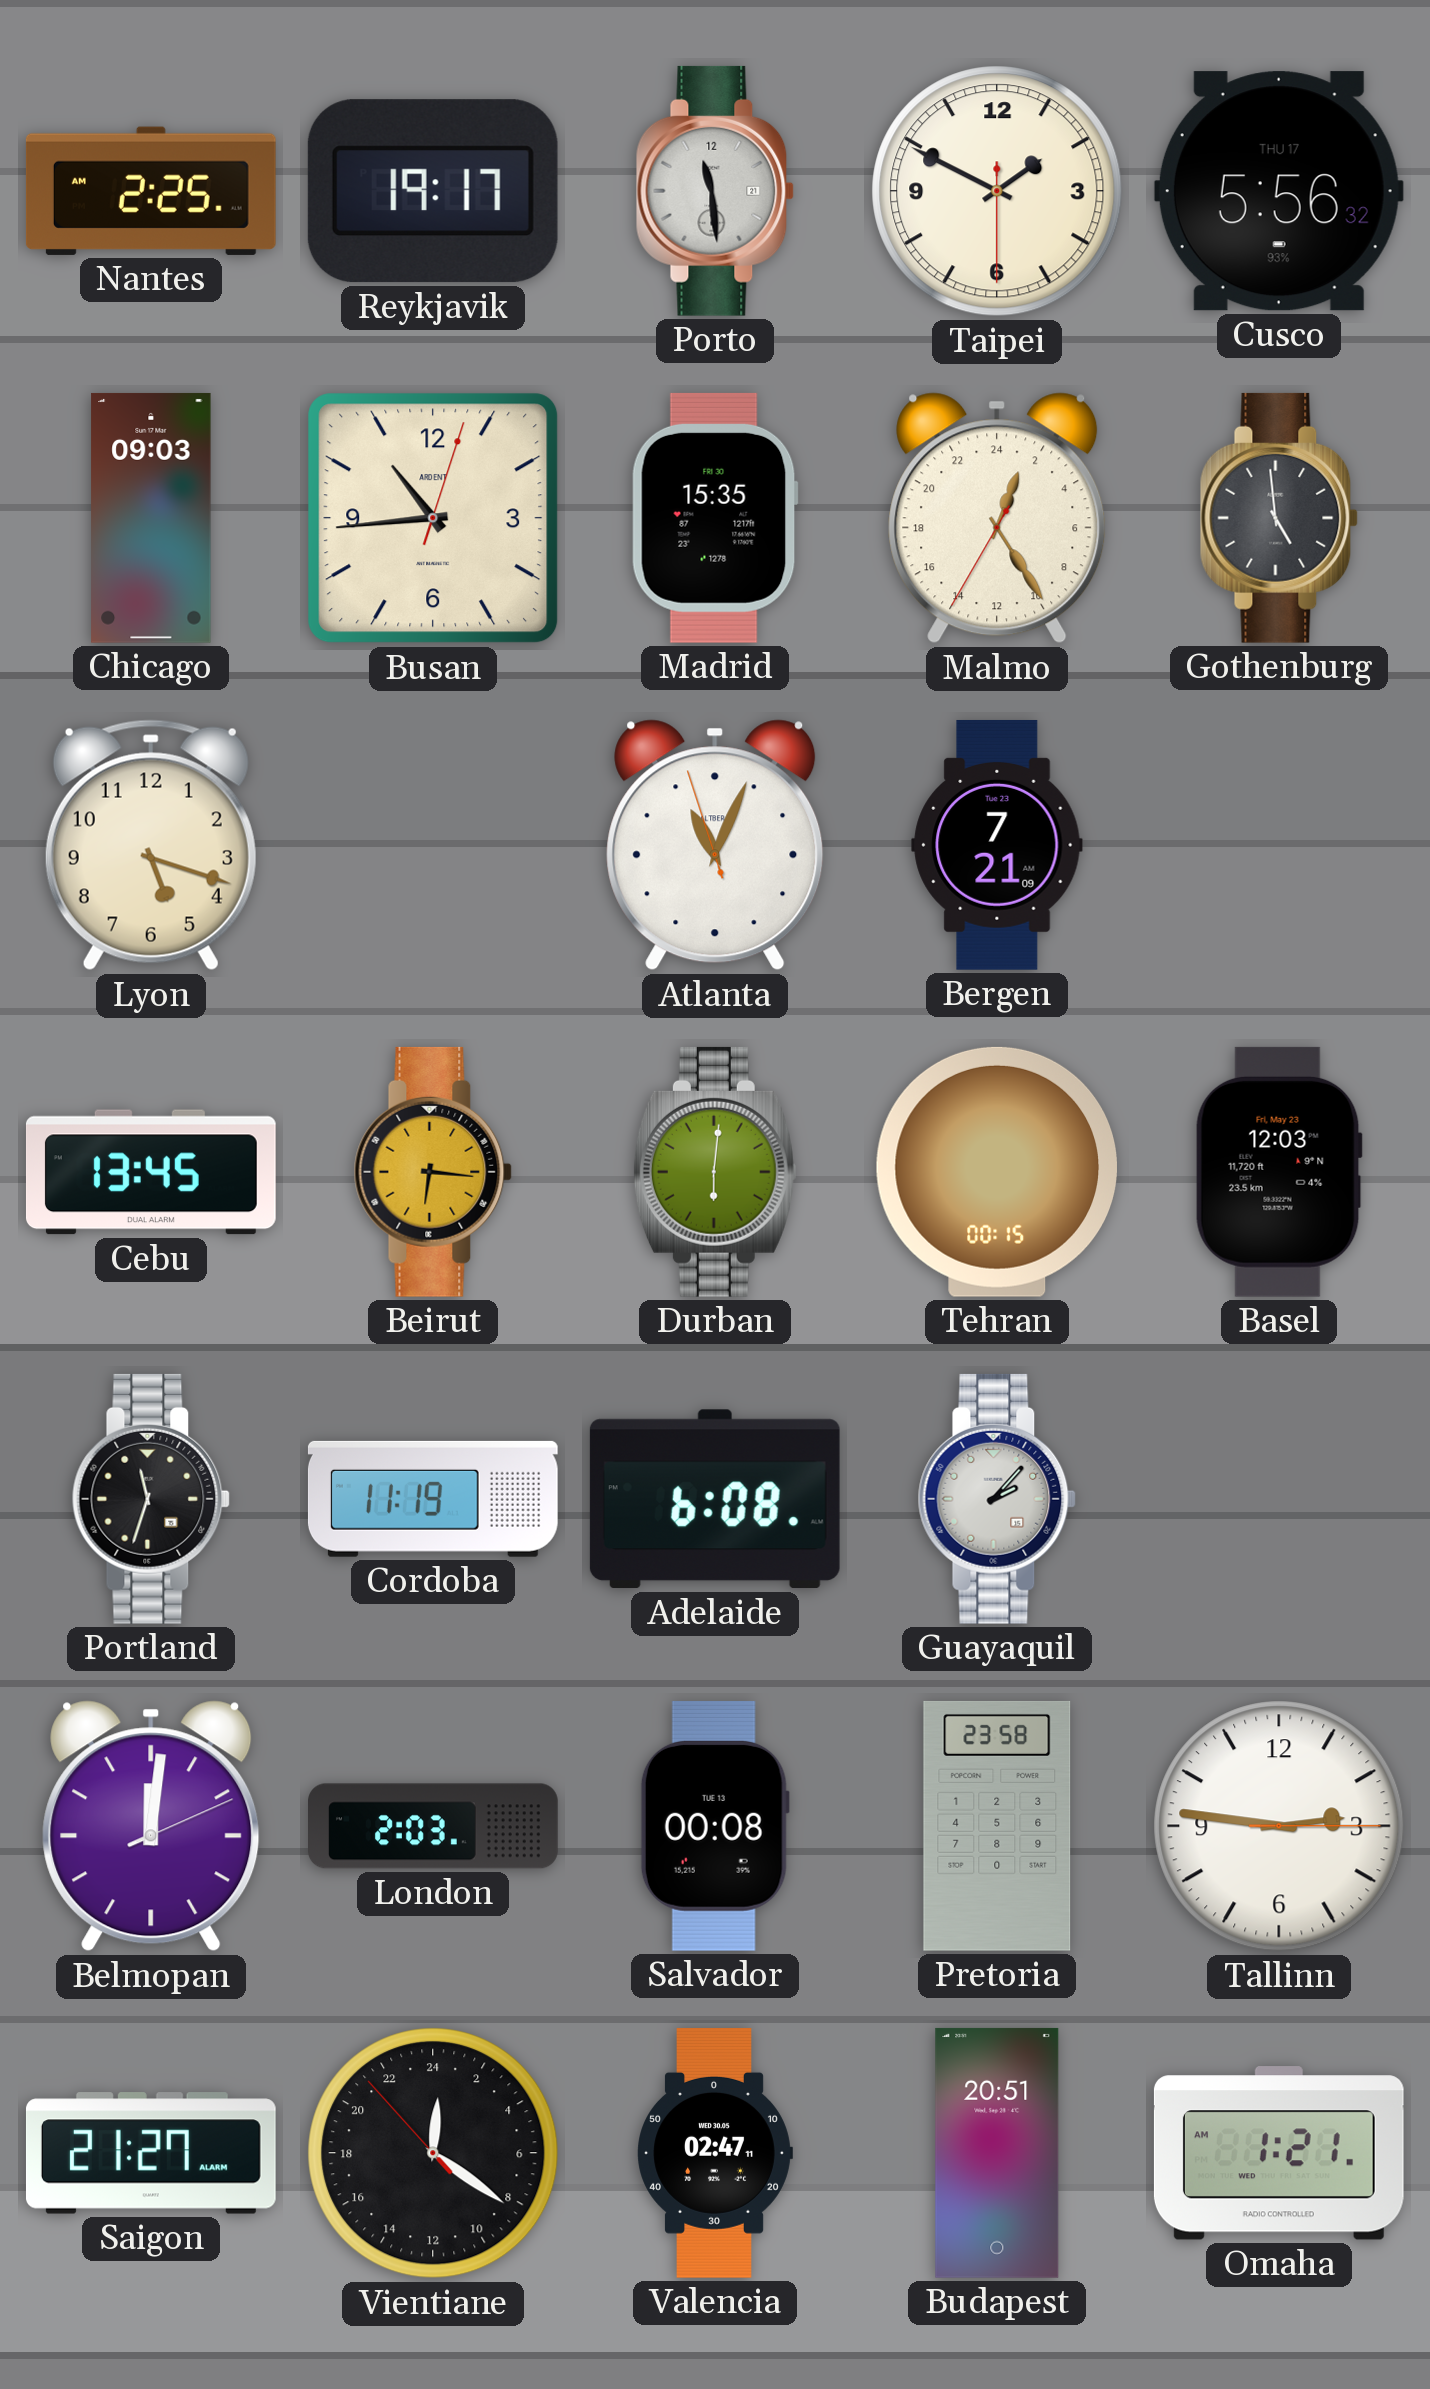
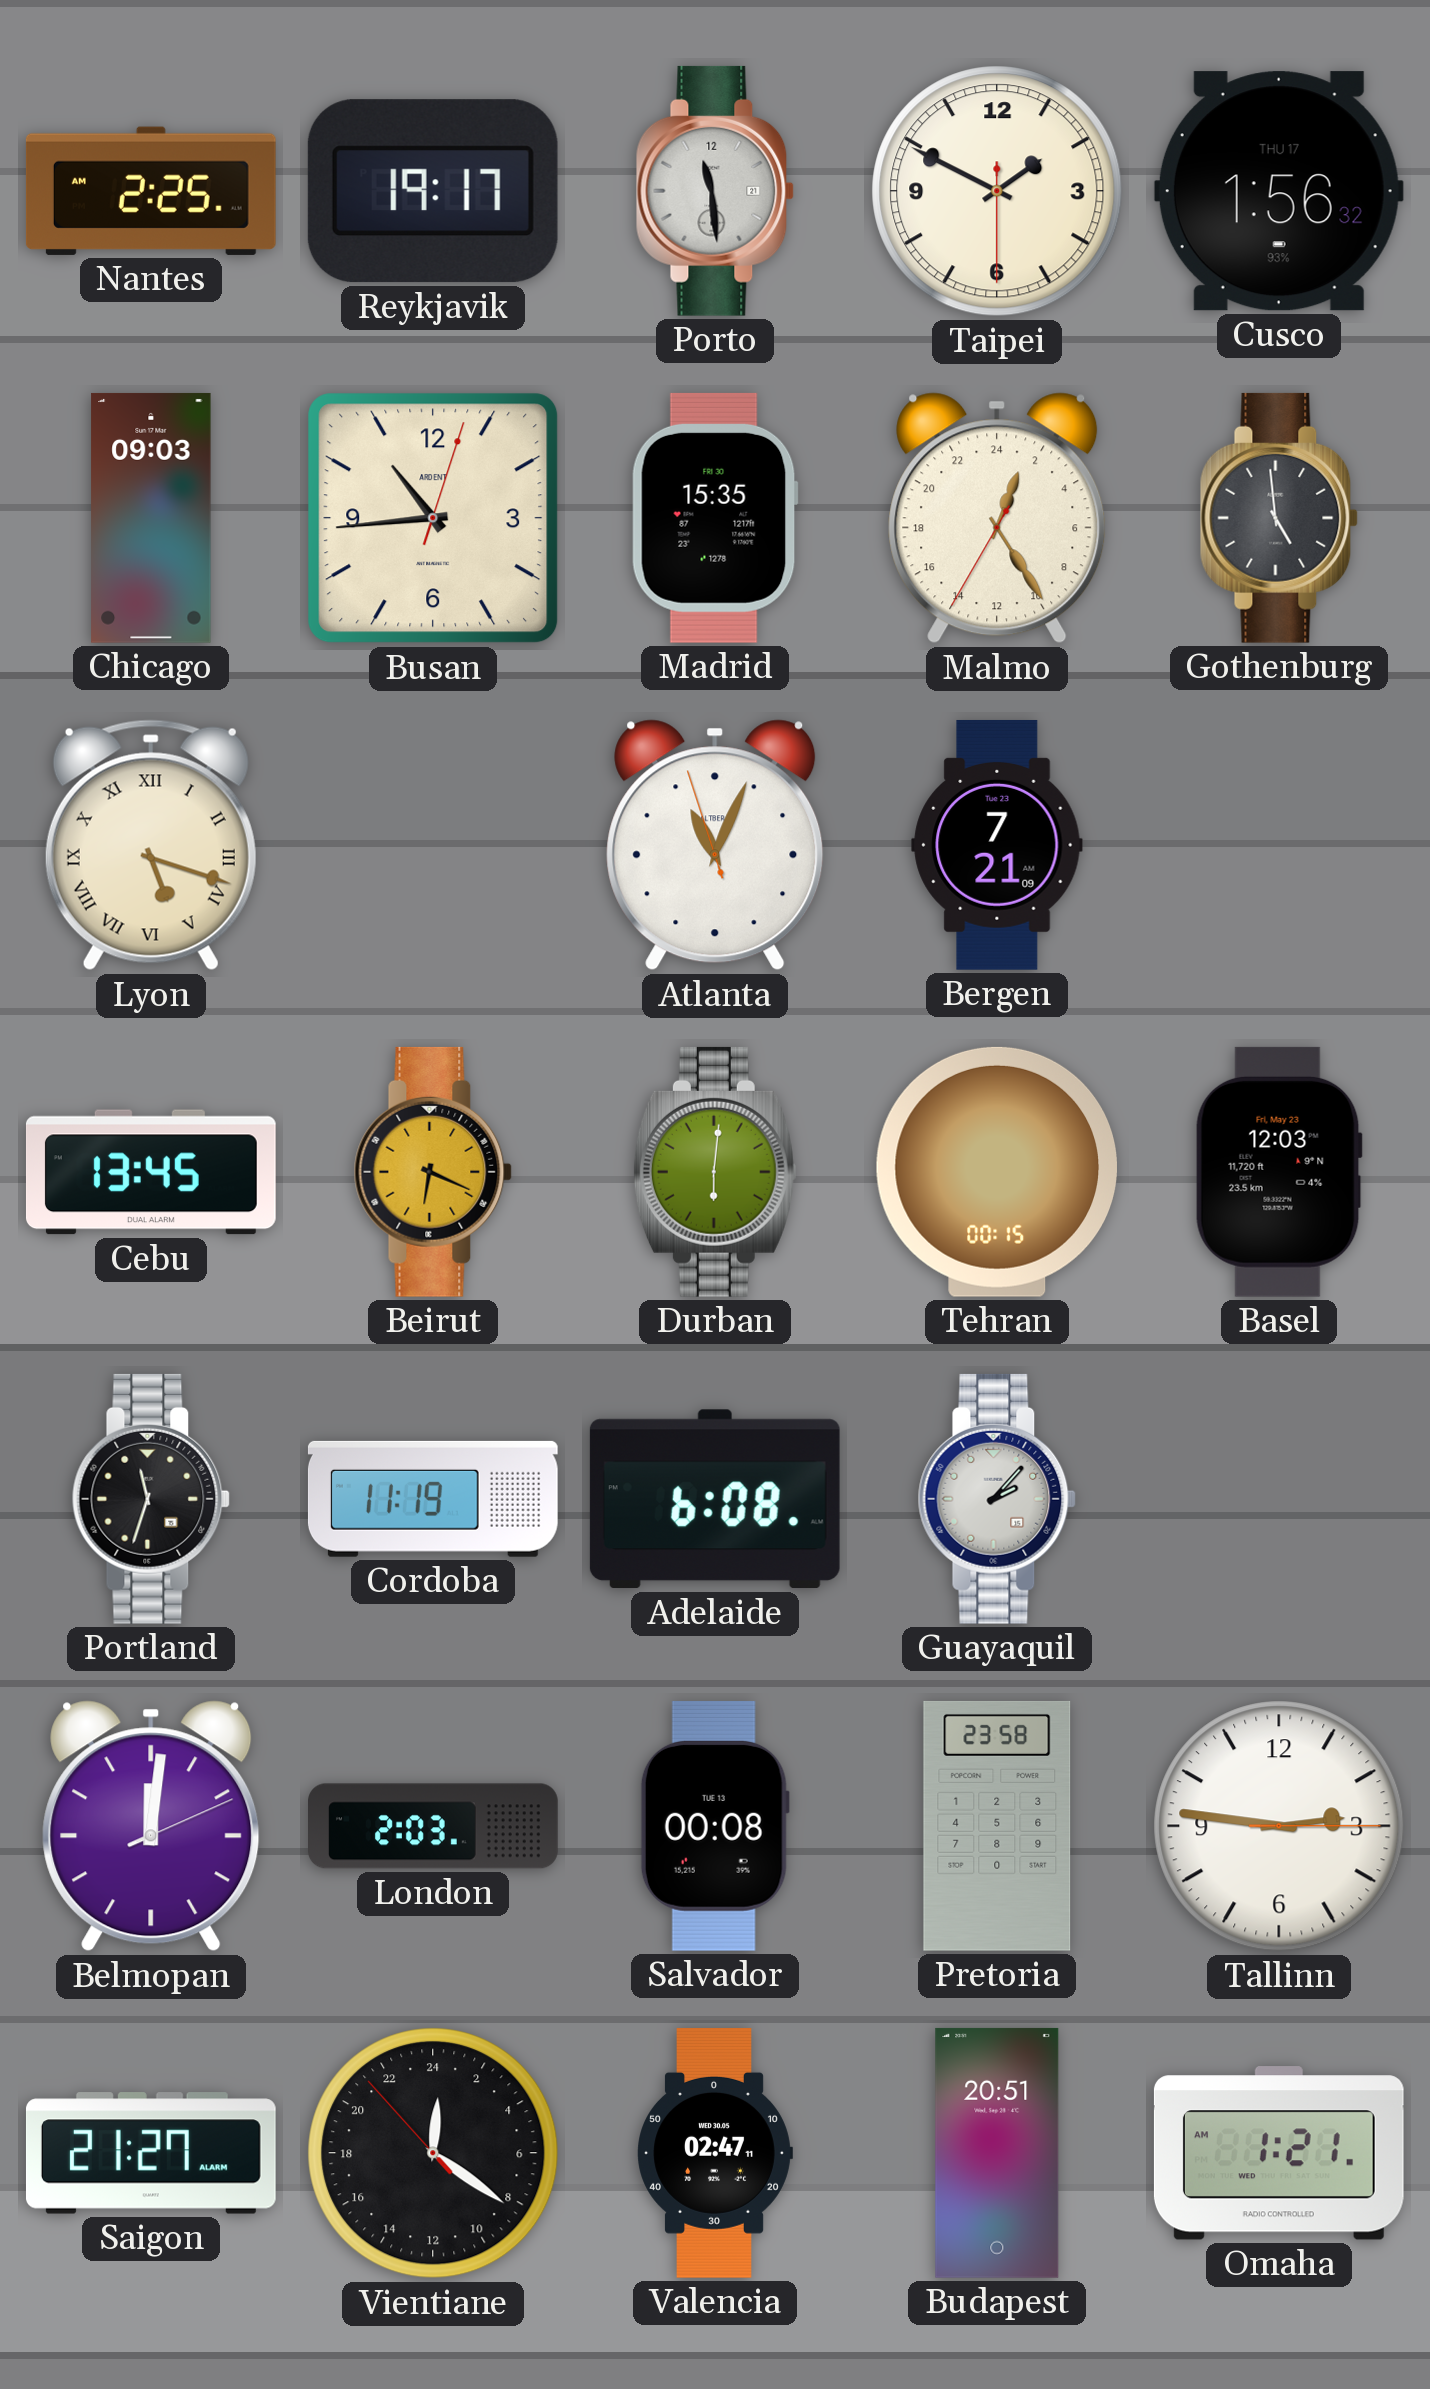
Cusco: 5:56 -> 1:56 (1279, 191)
Lyon numerals: Arabic -> Roman (151, 845)
Beirut: 6:16 -> 6:19 (433, 1172)
